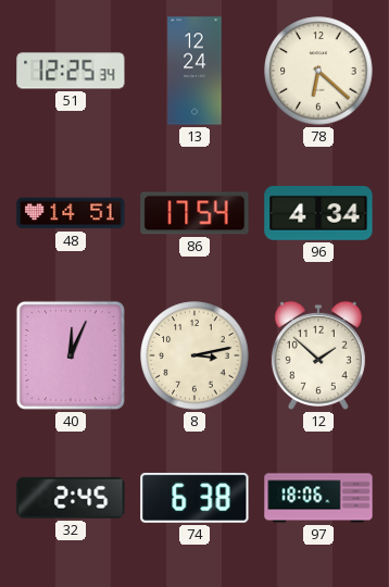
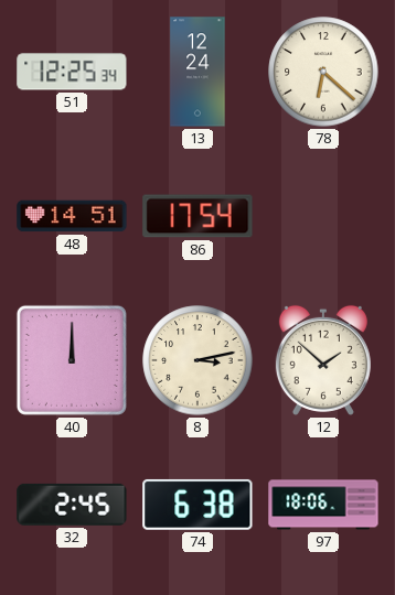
96: 4:34 -> none (318, 214)
40: 12:04 -> 12:00 (72, 360)
